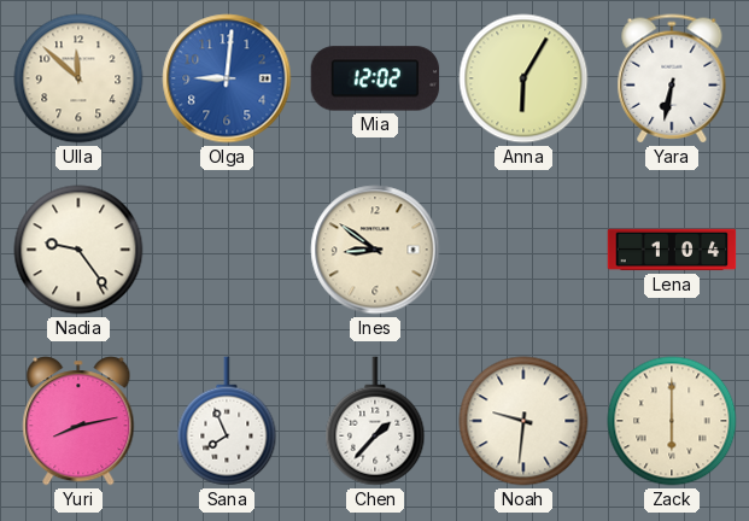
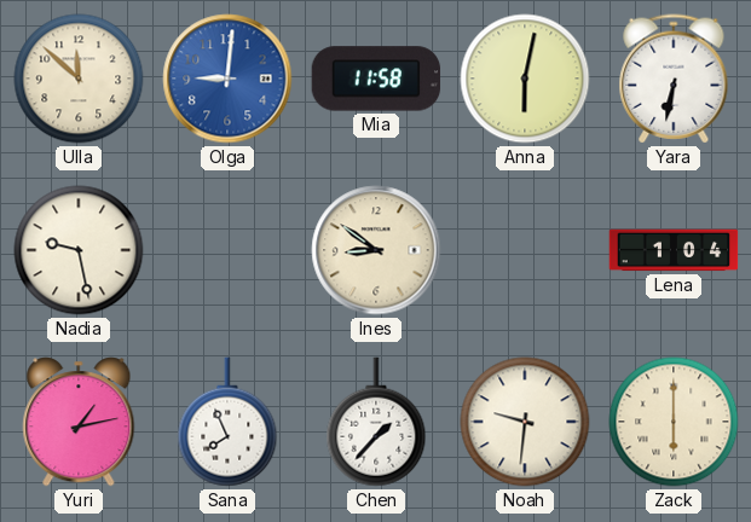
Mia: 12:02 -> 11:58 (376, 79)
Anna: 6:05 -> 6:02 (525, 79)
Nadia: 9:24 -> 9:28 (79, 250)
Yuri: 8:13 -> 1:13 (79, 422)
